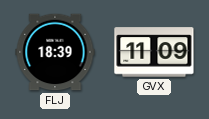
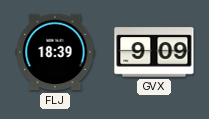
GVX: 11:09 -> 9:09 (154, 52)
